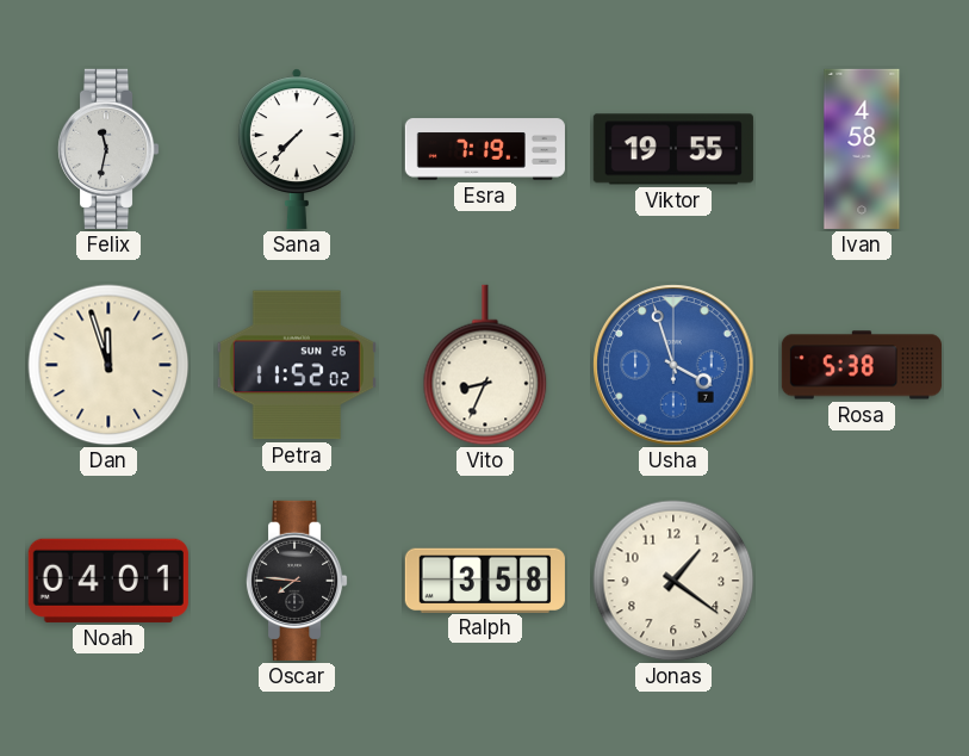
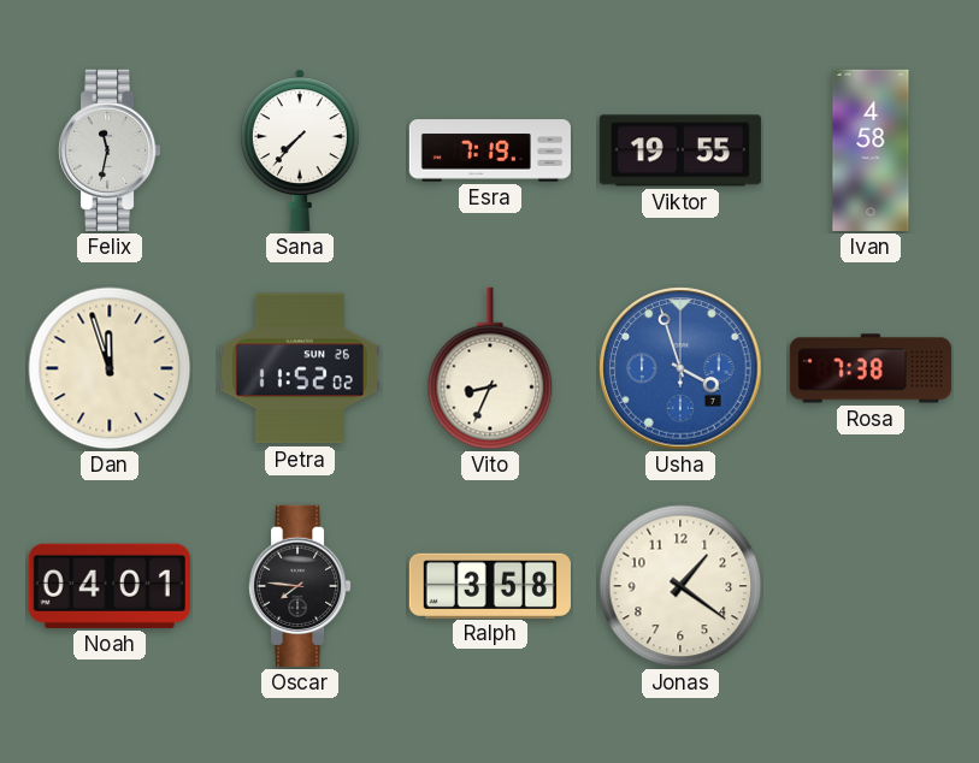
Rosa: 5:38 -> 7:38 (871, 368)
